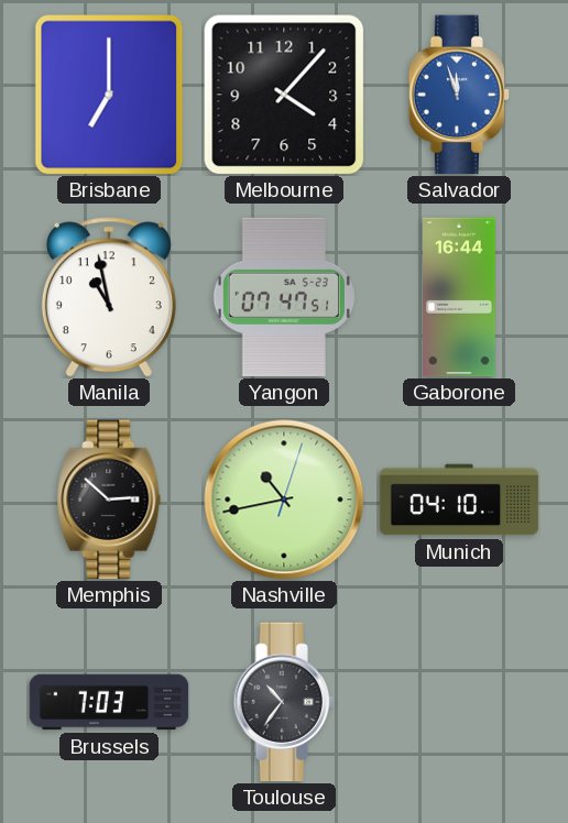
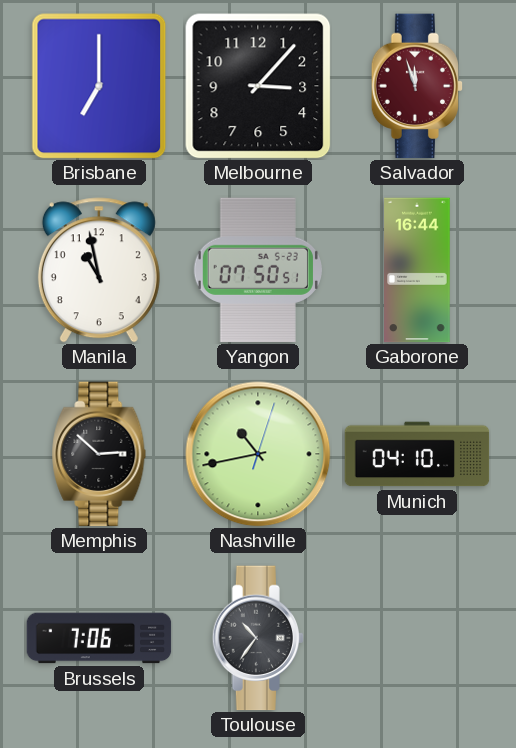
Melbourne: 4:07 -> 3:07 (258, 86)
Salvador dial: blue -> burgundy (416, 86)
Yangon: 07:47 -> 07:50 (258, 270)
Brussels: 7:03 -> 7:06 (99, 638)
